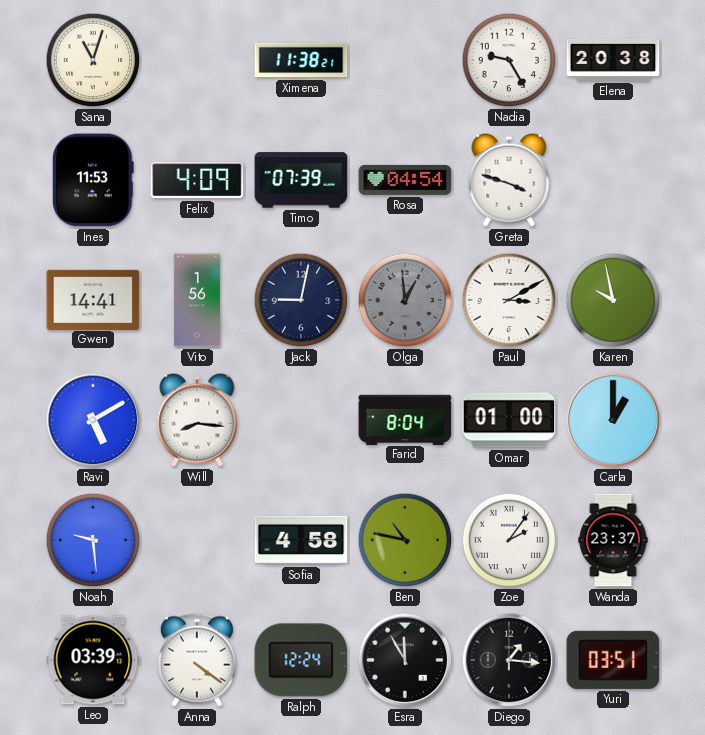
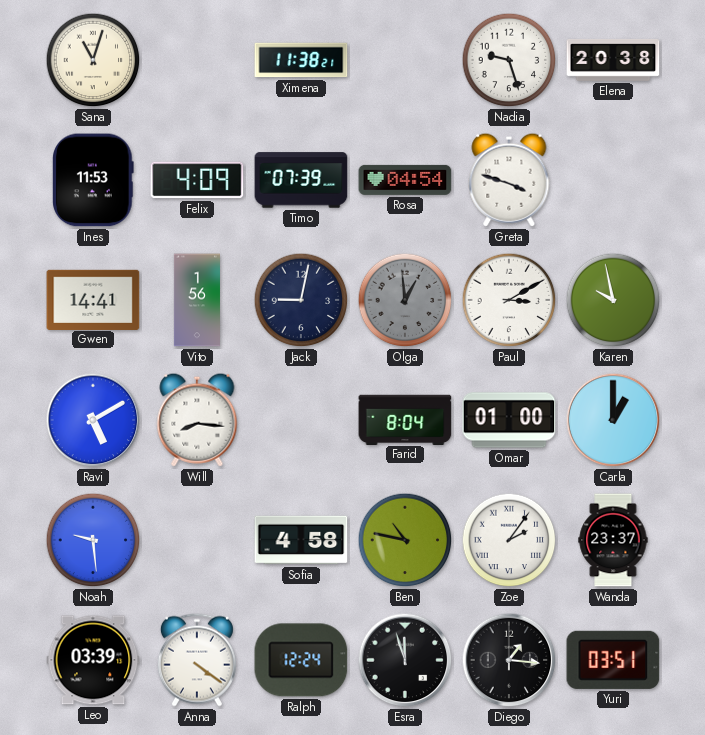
Nadia: 9:25 -> 9:27 (509, 60)
Esra: 11:55 -> 11:57 (405, 660)
